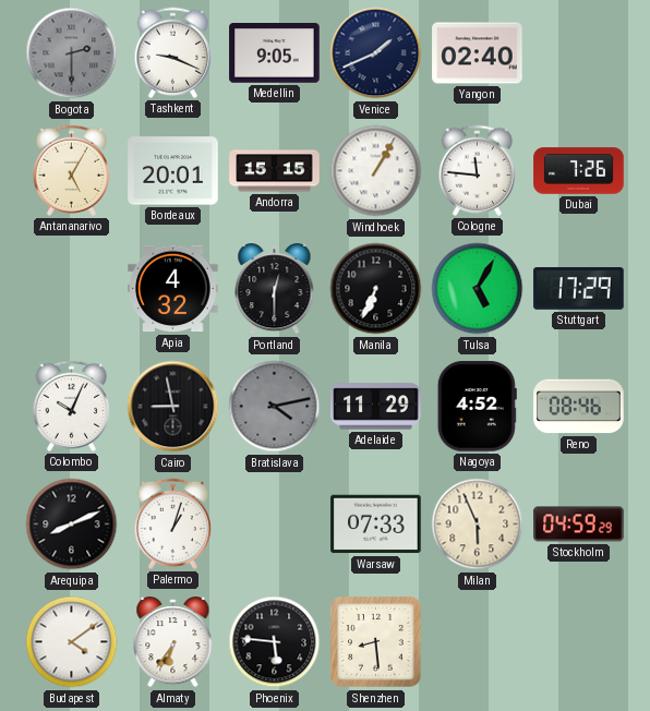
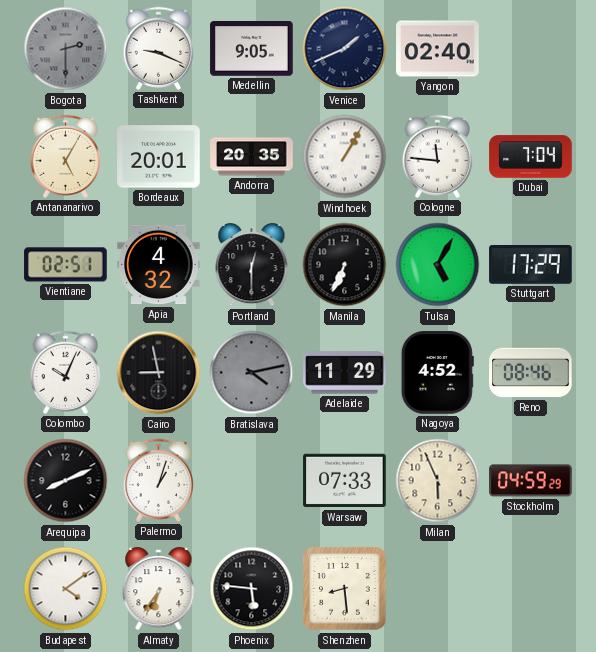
Andorra: 15:15 -> 20:35 (252, 157)
Dubai: 7:26 -> 7:04 (531, 157)
Vientiane: none -> 02:51 (66, 265)
